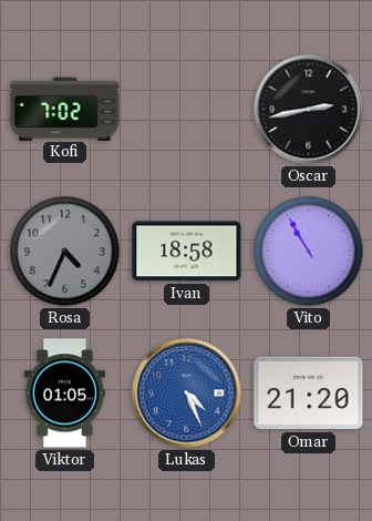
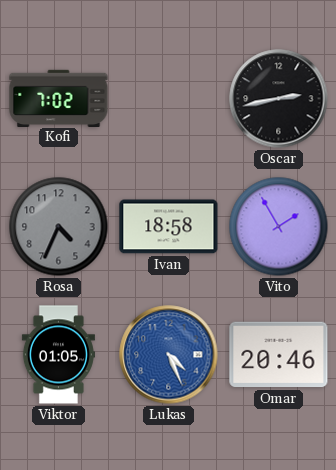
Vito: 10:55 -> 1:55 (279, 227)
Omar: 21:20 -> 20:46 (279, 355)
